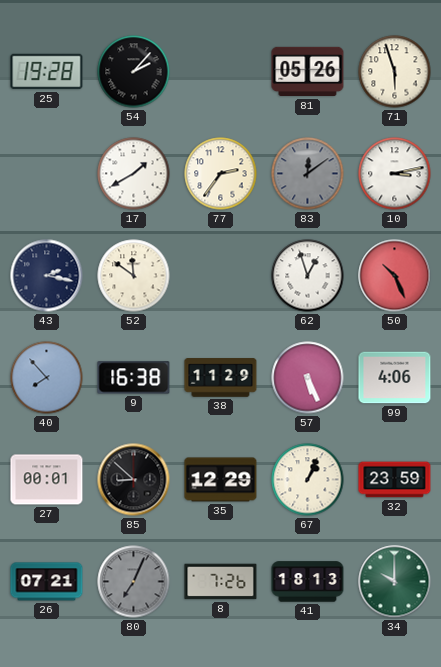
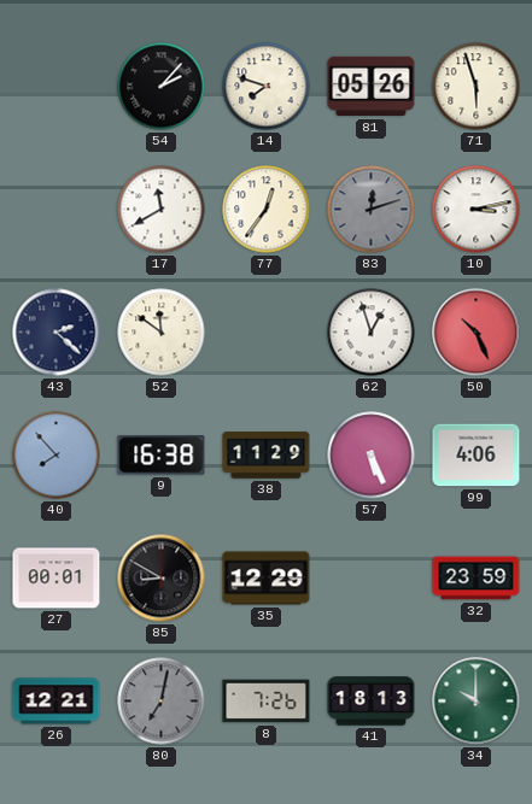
25: 19:28 -> none (47, 72)
14: none -> 7:48 (267, 87)
17: 1:40 -> 11:40 (162, 210)
77: 2:36 -> 12:36 (267, 210)
83: 12:09 -> 12:12 (372, 210)
43: 2:17 -> 2:22 (57, 333)
85: 8:52 -> 8:50 (162, 579)
67: 1:04 -> none (308, 480)
26: 07:21 -> 12:21 (57, 702)
80: 7:04 -> 7:02 (162, 702)
